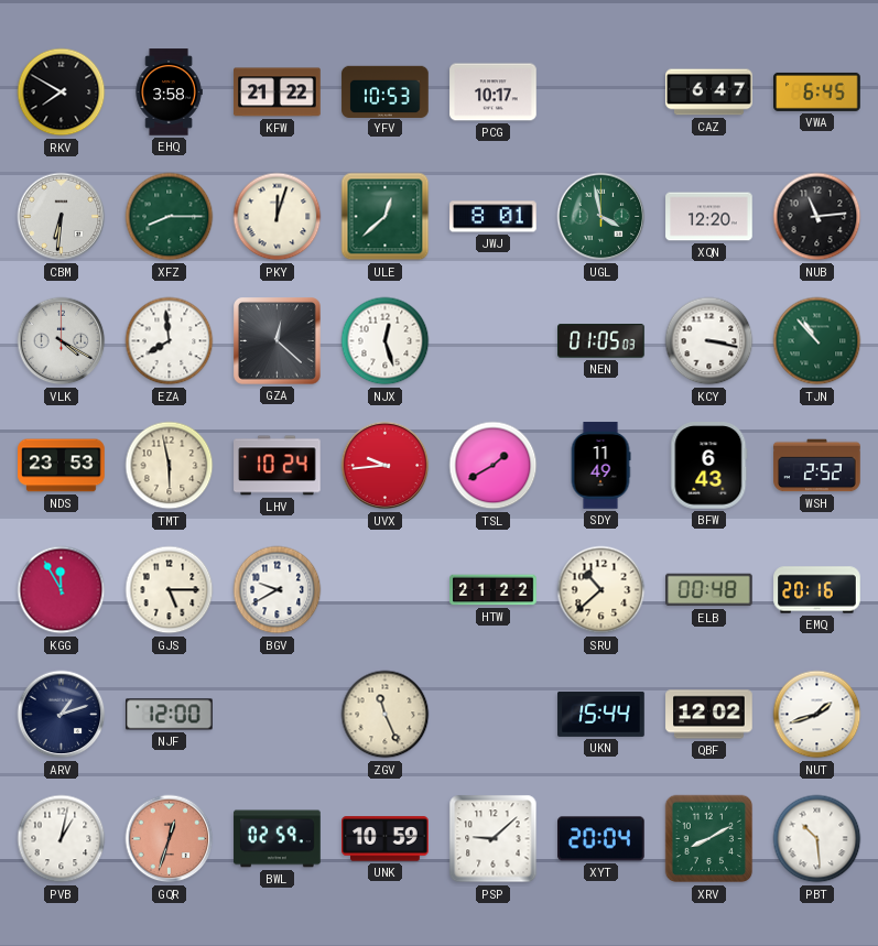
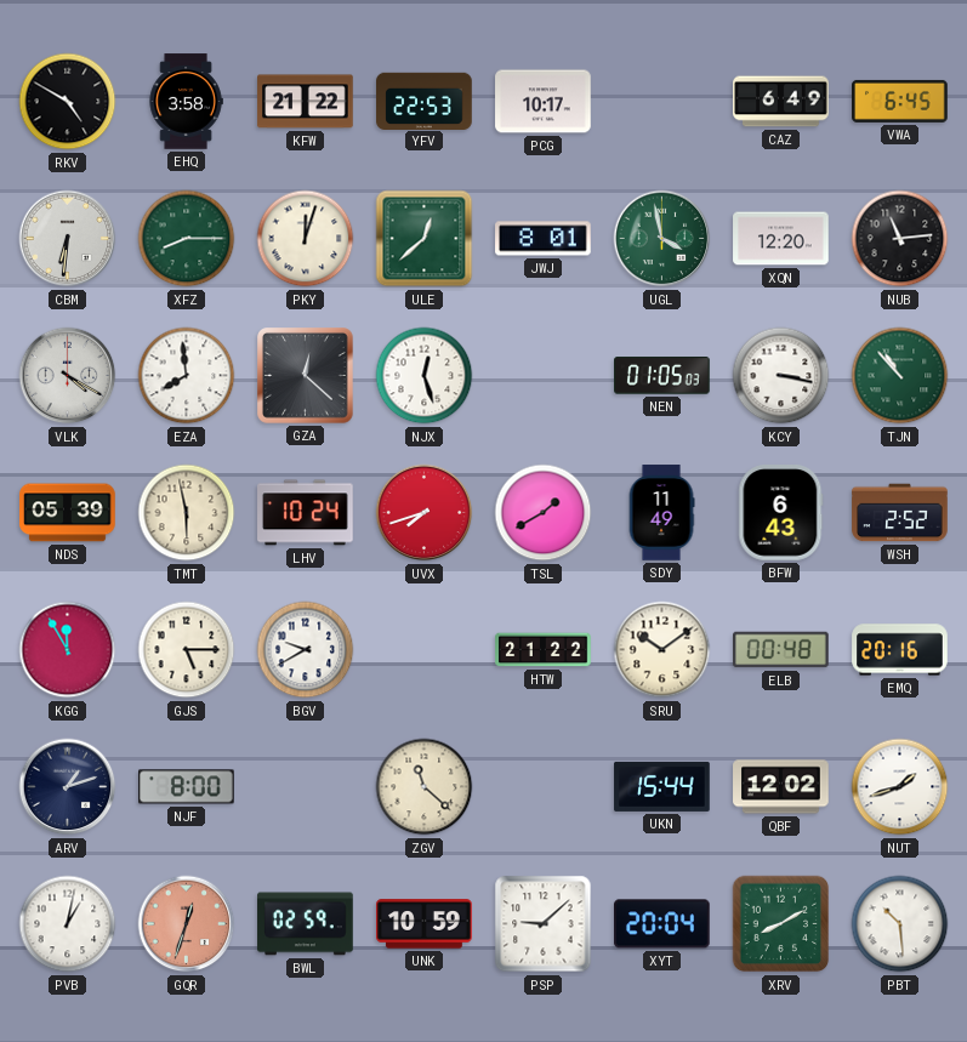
RKV: 7:50 -> 4:50 (68, 102)
YFV: 10:53 -> 22:53 (425, 101)
CAZ: 6:47 -> 6:49 (781, 102)
NDS: 23:53 -> 05:39 (68, 513)
UVX: 9:44 -> 7:42 (425, 513)
SRU: 10:38 -> 10:09 (662, 650)
NJF: 12:00 -> 8:00 (187, 787)
ZGV: 11:26 -> 11:22 (425, 787)
